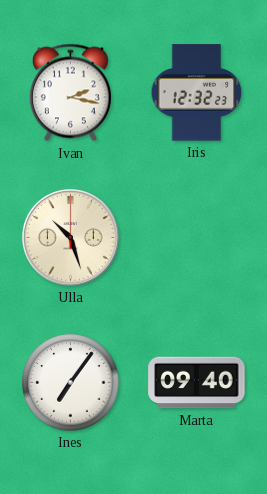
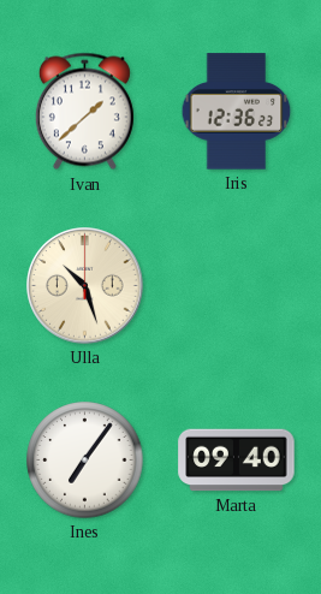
Ivan: 2:17 -> 1:38 (84, 112)
Iris: 12:32 -> 12:36 (237, 112)
